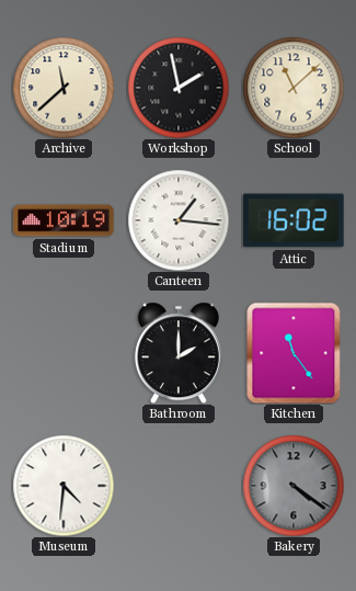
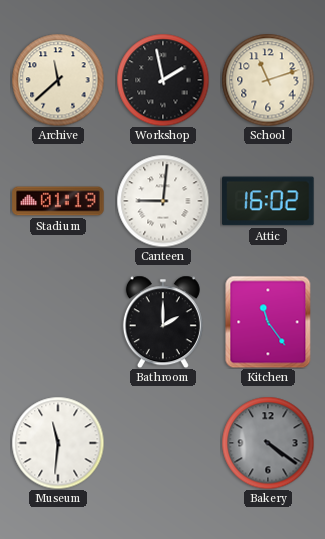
School: 11:08 -> 11:12 (268, 80)
Stadium: 10:19 -> 01:19 (58, 201)
Canteen: 1:16 -> 9:01 (163, 201)
Museum: 4:31 -> 11:31 (58, 443)
